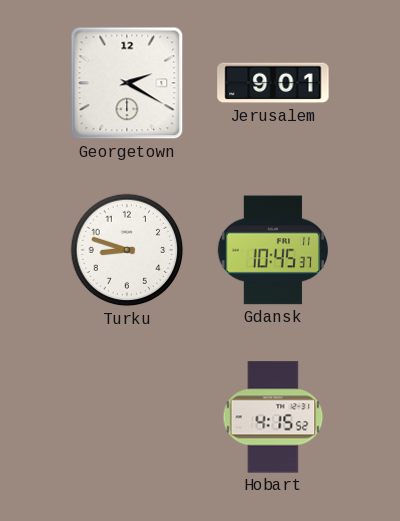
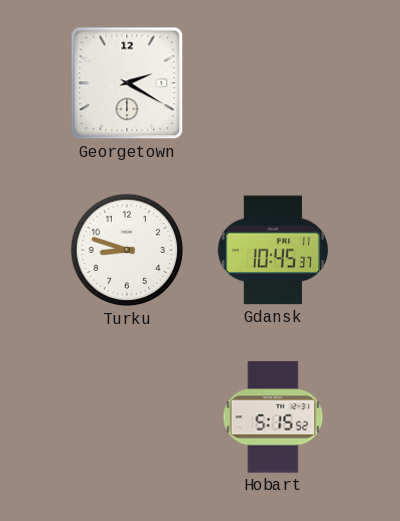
Jerusalem: 9:01 -> none (273, 83)
Hobart: 4:15 -> 5:15 (273, 417)
